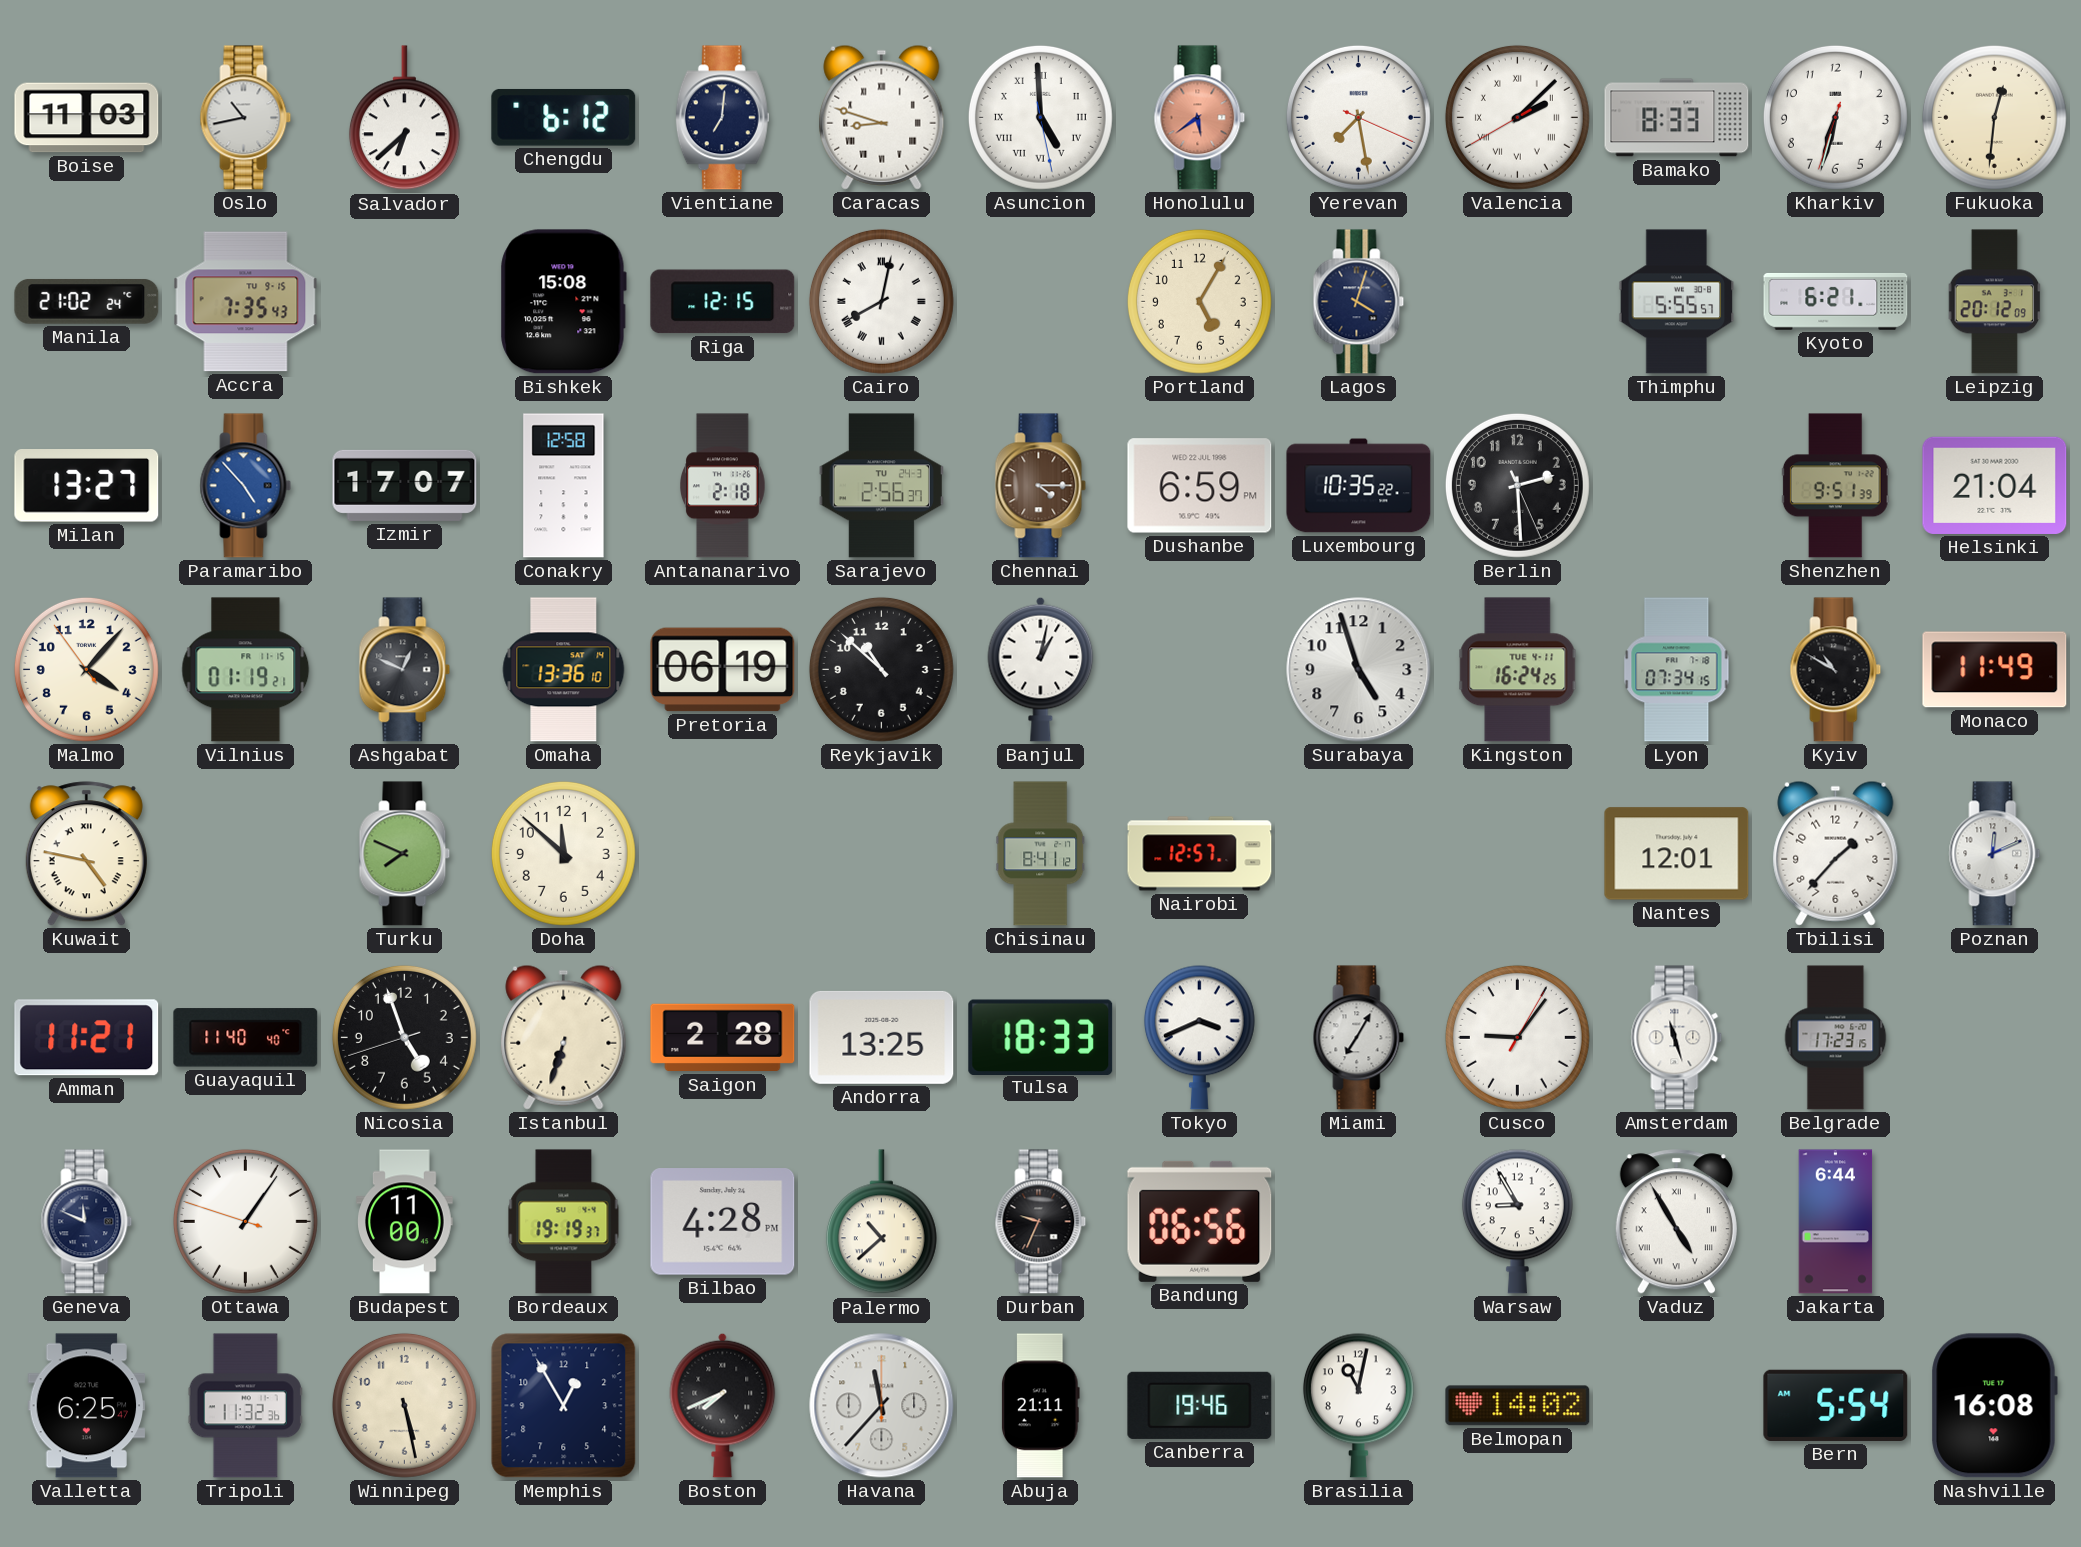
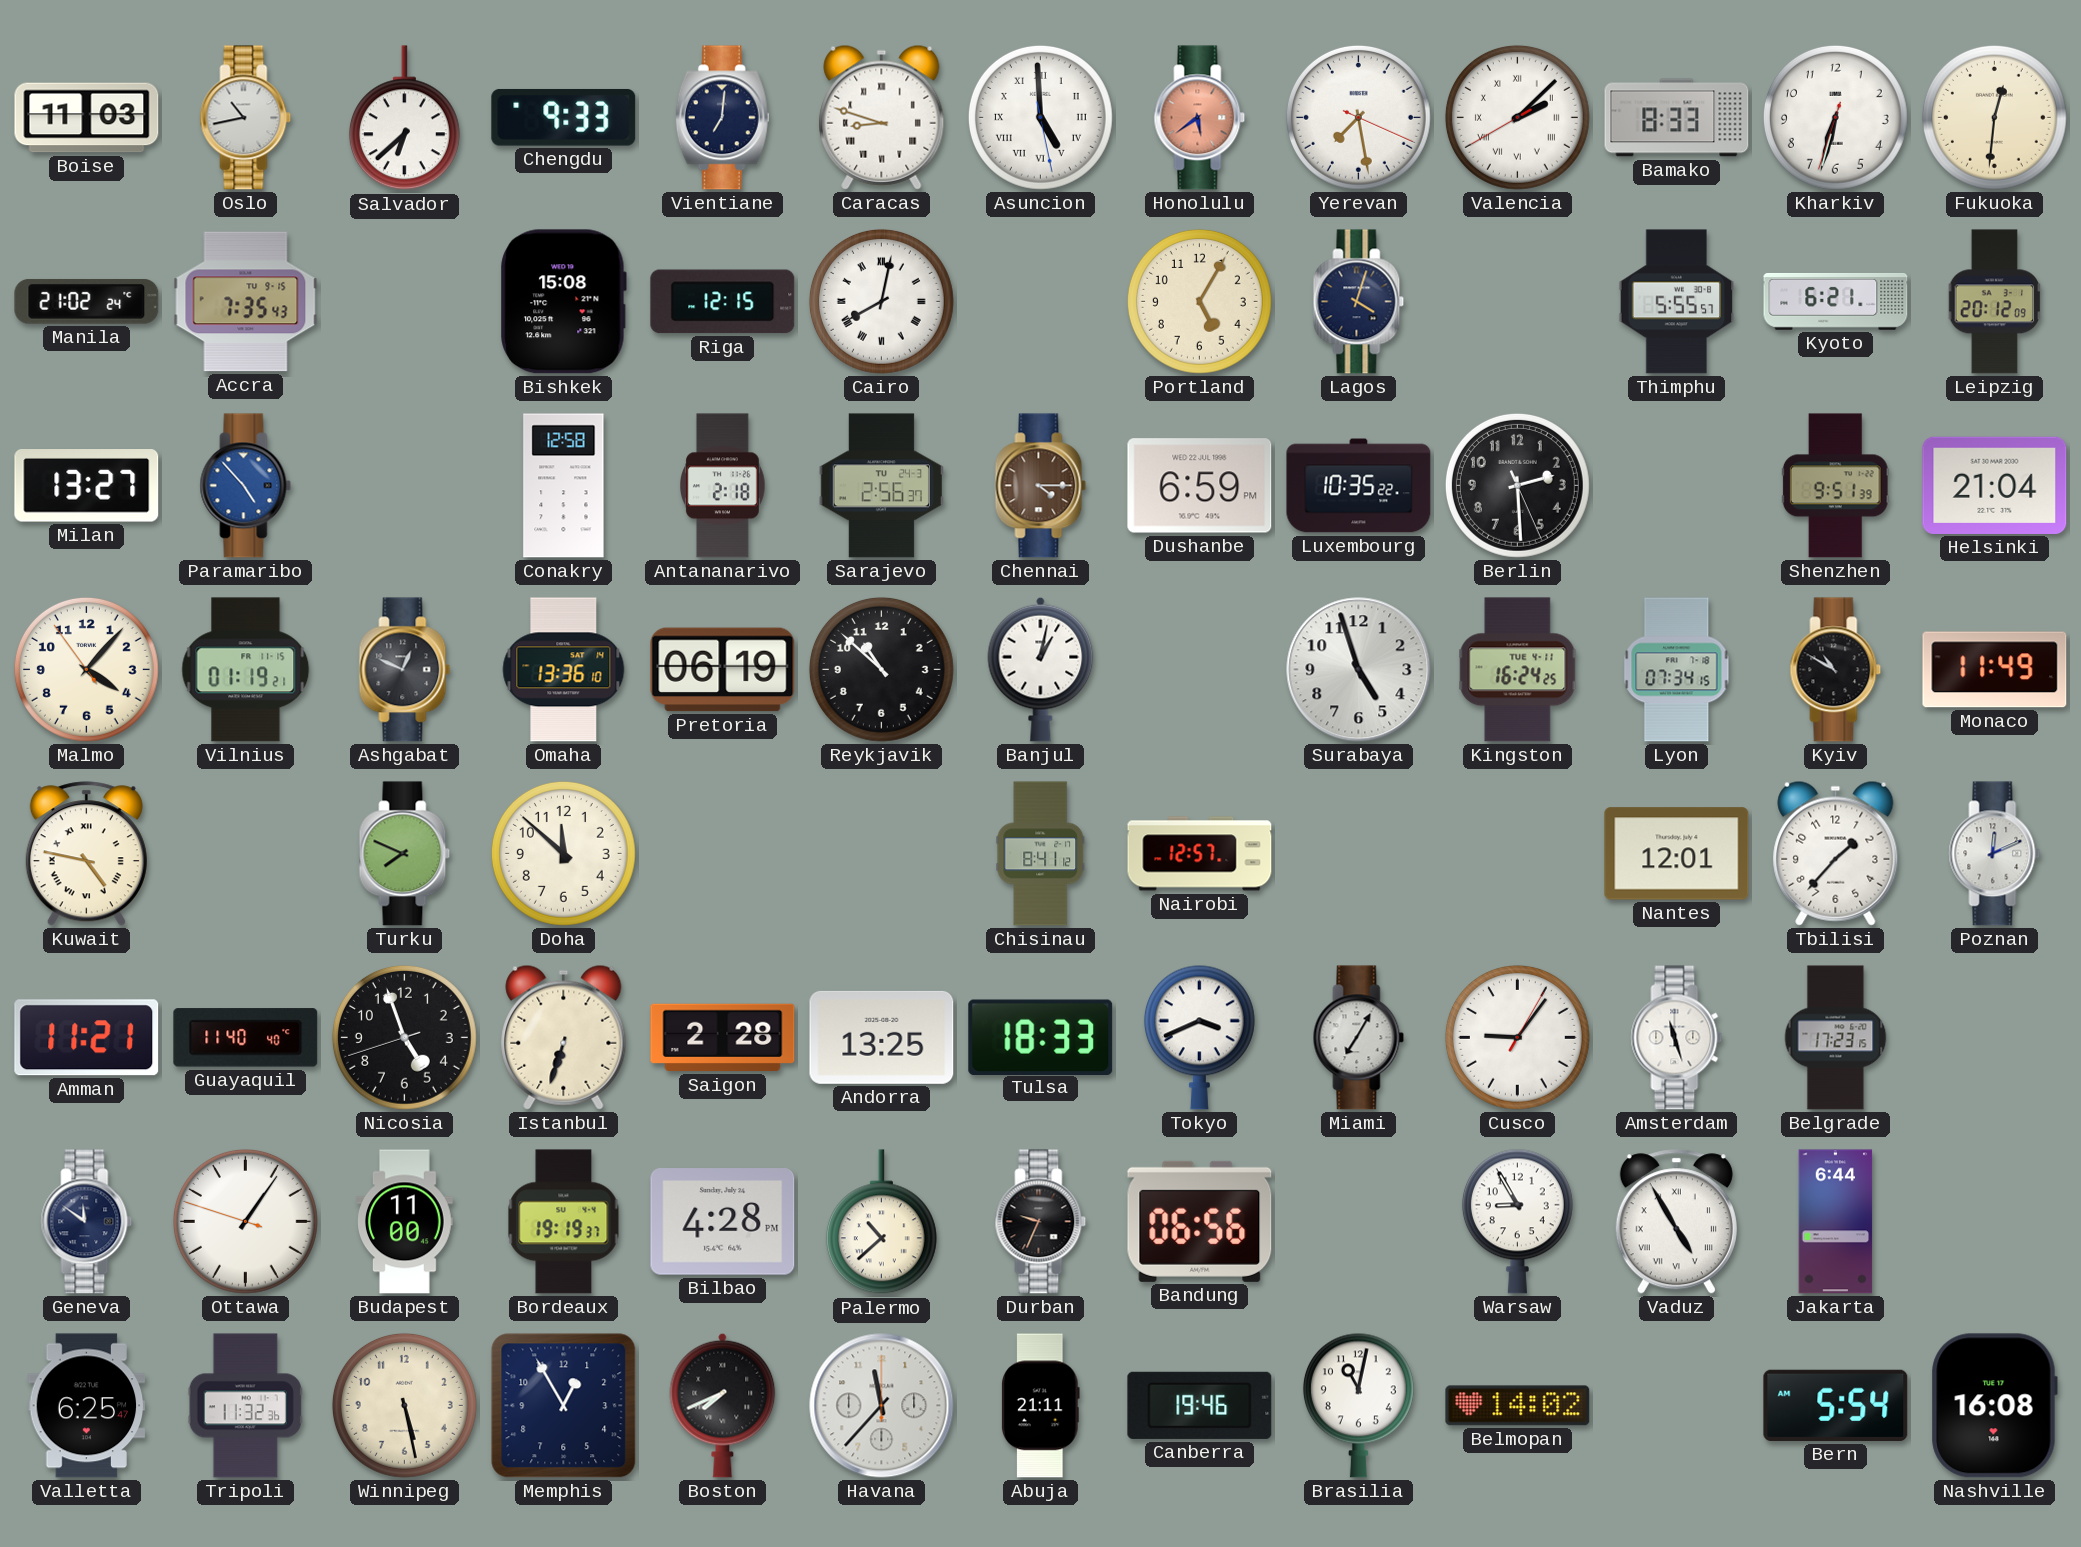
Chengdu: 6:12 -> 9:33 (564, 117)
Izmir: 17:07 -> none (405, 485)
Geneva: 11:49 -> 11:51 (87, 1222)
